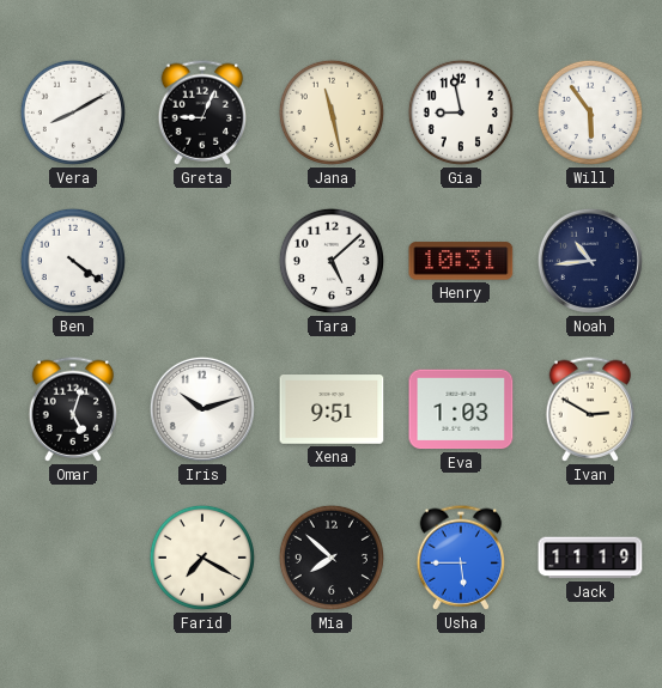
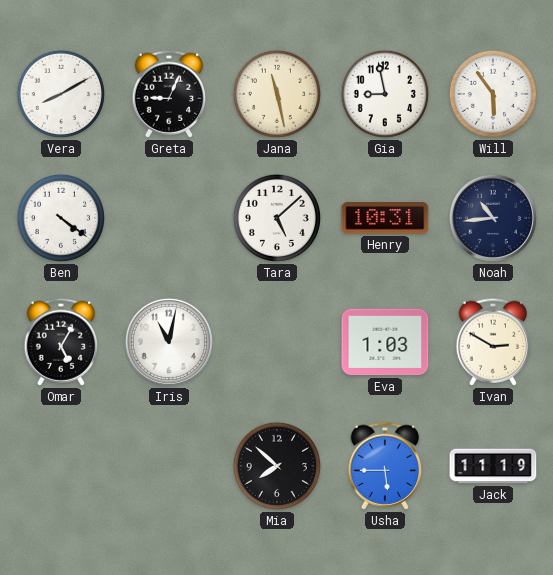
Omar: 5:03 -> 5:05 (61, 342)
Iris: 10:12 -> 11:02 (169, 342)
Xena: 9:51 -> none (332, 409)
Farid: 7:20 -> none (202, 558)
